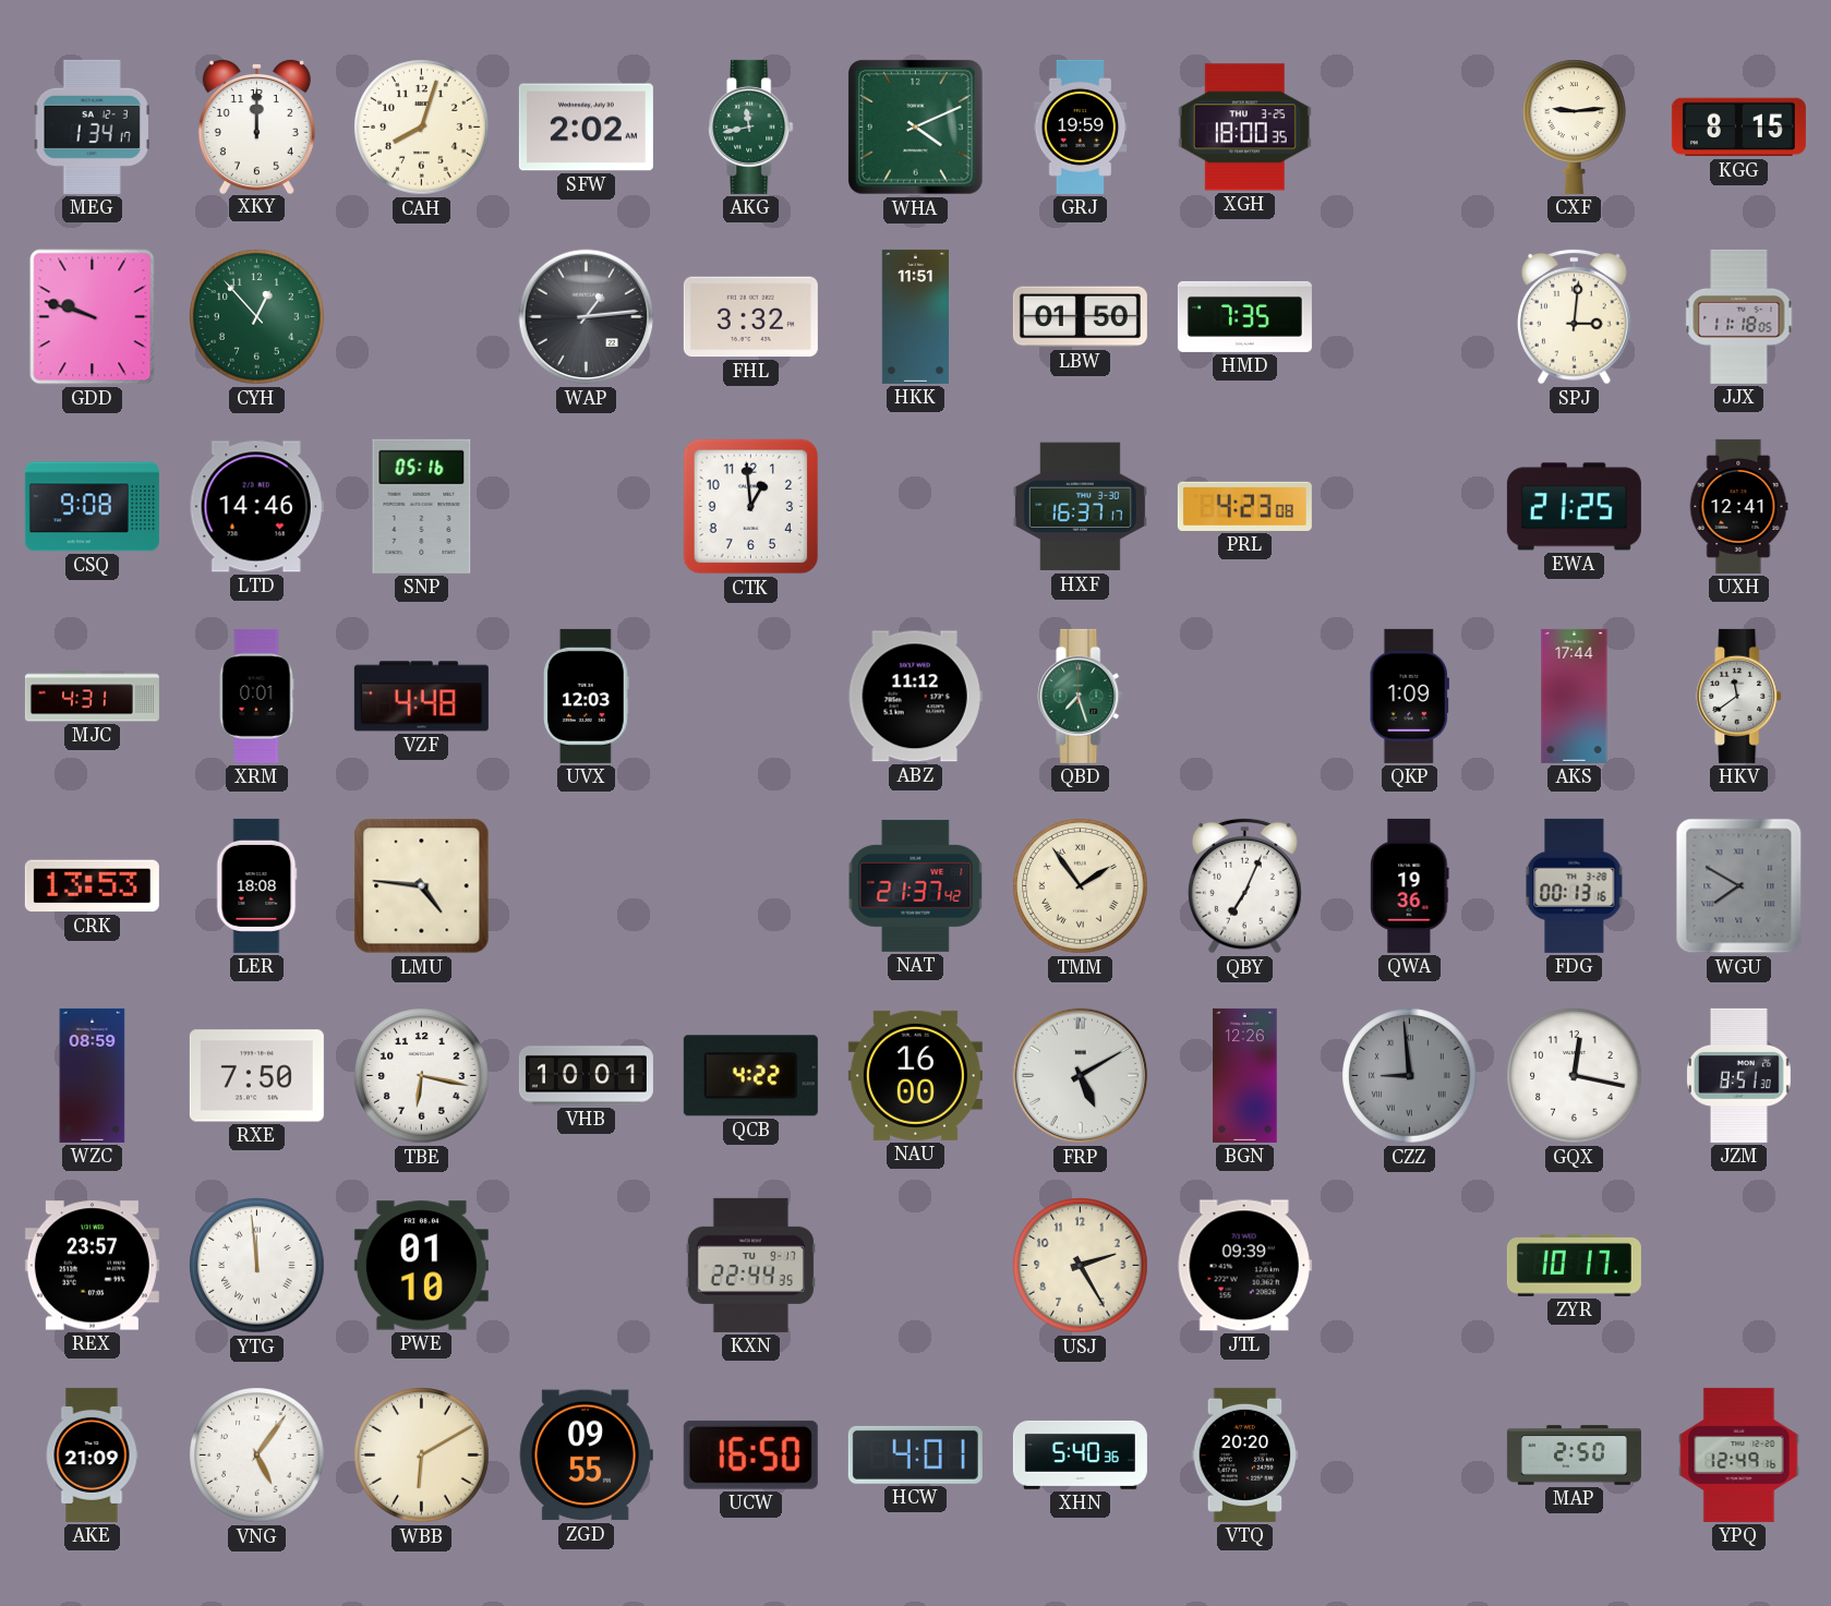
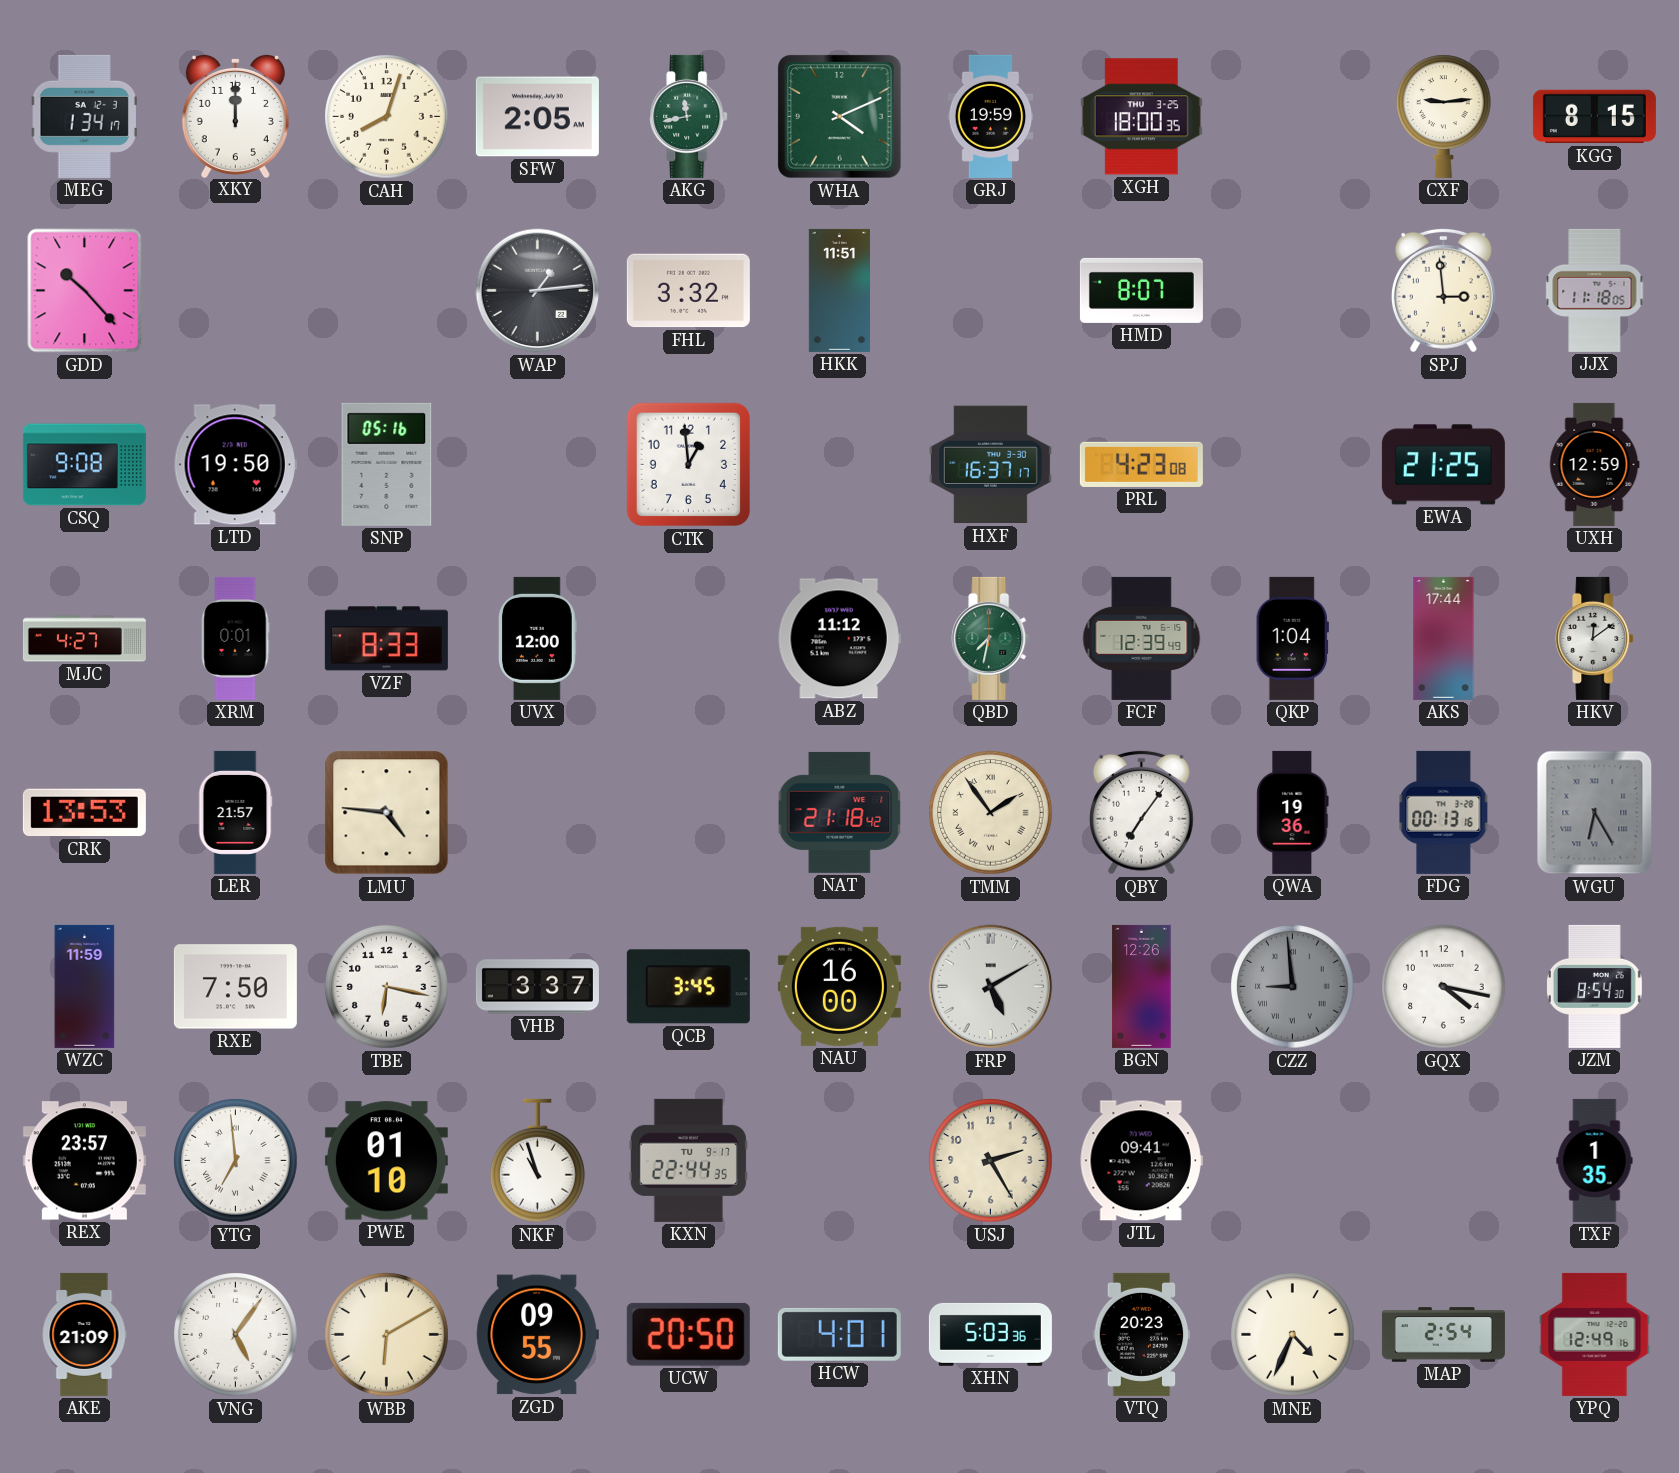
SFW: 2:02 -> 2:05 (537, 117)
GDD: 9:48 -> 10:23 (85, 291)
CYH: 12:53 -> none (257, 317)
LBW: 01:50 -> none (1080, 317)
HMD: 7:35 -> 8:07 (1141, 290)
SPJ: 3:01 -> 2:59 (1443, 290)
LTD: 14:46 -> 19:50 (235, 465)
UXH: 12:41 -> 12:59 (1594, 464)
MJC: 4:31 -> 4:27 (84, 639)
VZF: 4:48 -> 8:33 (386, 639)
UVX: 12:03 -> 12:00 (538, 638)
QBD: 7:27 -> 7:32 (991, 638)
FCF: none -> 12:39 (1142, 638)
QKP: 1:09 -> 1:04 (1292, 638)
HKV: 11:39 -> 12:09 (1595, 638)
LER: 18:08 -> 21:57 (235, 812)
NAT: 21:37 -> 21:18 (840, 812)
QBY: 7:04 -> 7:06 (1141, 812)
WGU: 7:50 -> 6:25 (1595, 813)
WZC: 08:59 -> 11:59 (85, 986)
VHB: 10:01 -> 3:37 (537, 987)
QCB: 4:22 -> 3:45 (688, 987)
GQX: 12:17 -> 4:17 (1444, 987)
JZM: 8:51 -> 8:54 (1594, 986)
YTG: 11:59 -> 6:59 (236, 1161)
NKF: none -> 10:57 (538, 1161)
JTL: 09:39 -> 09:41 (1141, 1161)
ZYR: 10:17 -> none (1574, 1265)
TXF: none -> 1:35 (1595, 1160)
UCW: 16:50 -> 20:50 (688, 1334)
XHN: 5:40 -> 5:03 (990, 1334)
VTQ: 20:20 -> 20:23 (1142, 1334)
MNE: none -> 4:34 (1293, 1335)
MAP: 2:50 -> 2:54 (1443, 1335)
